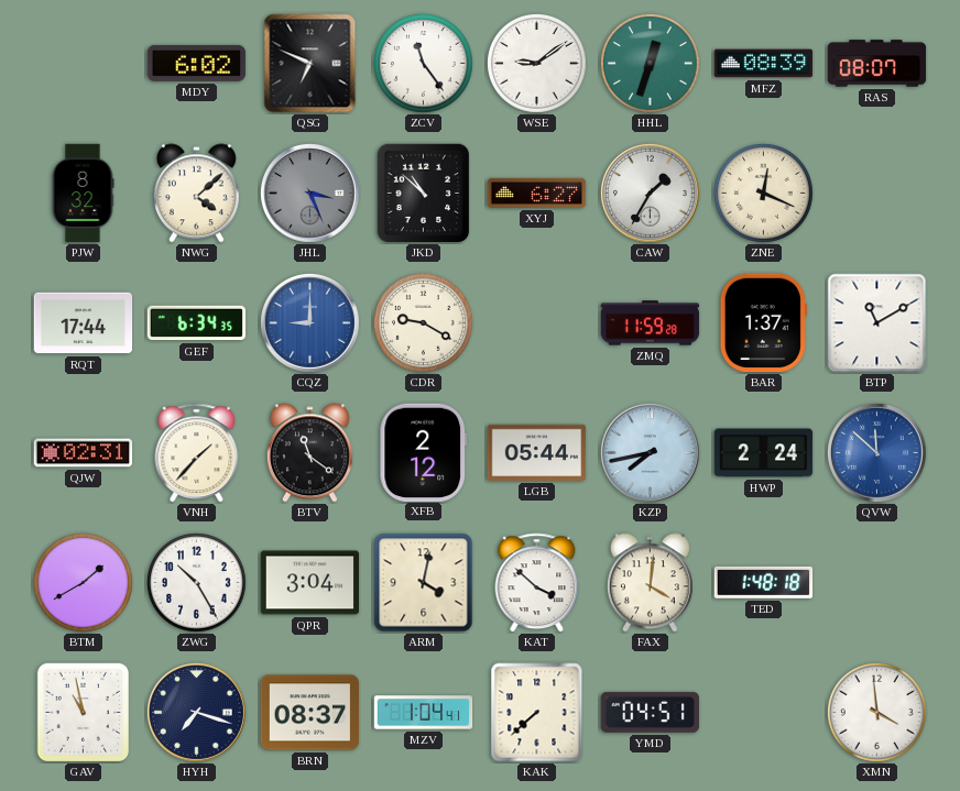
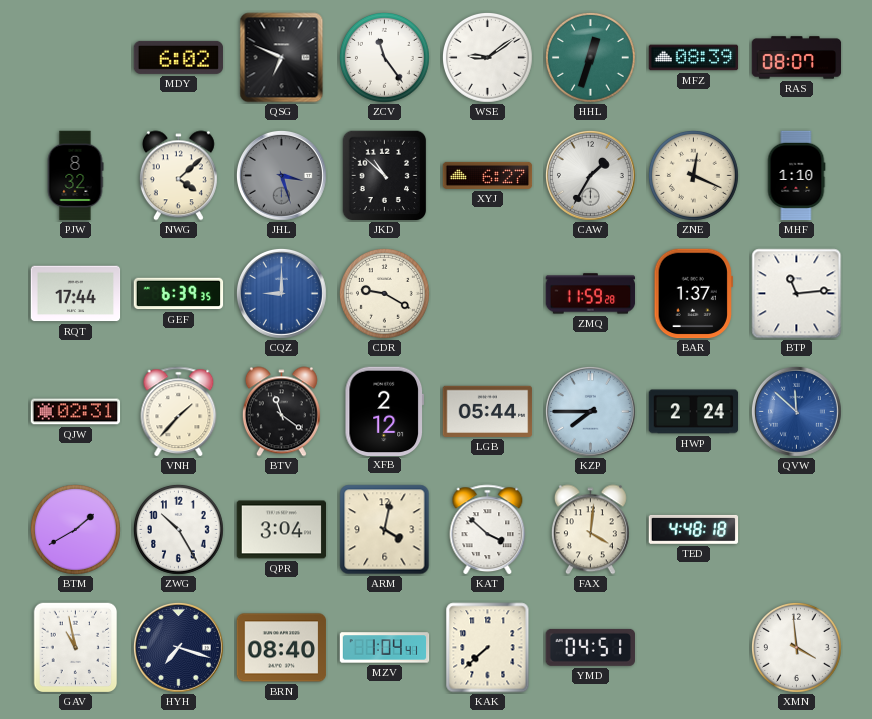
JHL: 3:26 -> 3:27 (281, 175)
MHF: none -> 1:10 (796, 176)
GEF: 6:34 -> 6:39 (179, 294)
BTP: 11:10 -> 11:14 (797, 294)
KZP: 7:43 -> 7:45 (590, 411)
TED: 1:48 -> 4:48 (694, 529)
BRN: 08:37 -> 08:40 (282, 648)
